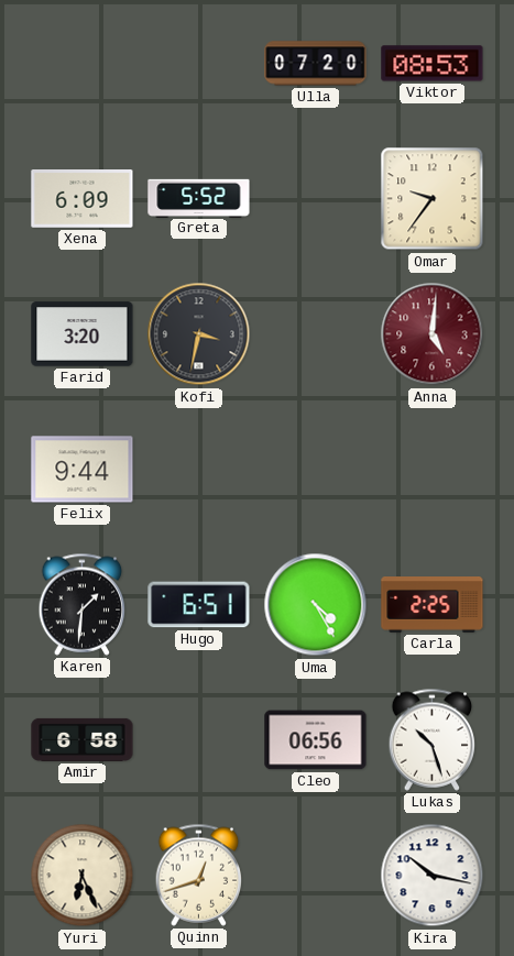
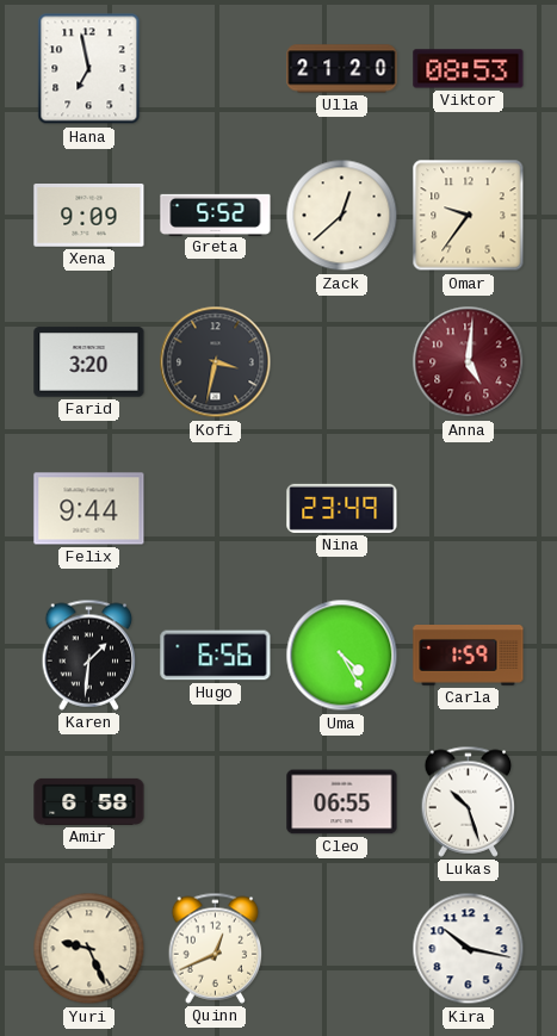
Hana: none -> 6:58 (89, 69)
Ulla: 07:20 -> 21:20 (342, 69)
Xena: 6:09 -> 9:09 (89, 216)
Zack: none -> 12:38 (342, 216)
Nina: none -> 23:49 (342, 508)
Hugo: 6:51 -> 6:56 (216, 656)
Carla: 2:25 -> 1:59 (469, 656)
Cleo: 06:56 -> 06:55 (342, 802)
Yuri: 6:26 -> 9:26 (89, 949)
Quinn: 12:42 -> 12:41 (216, 948)
